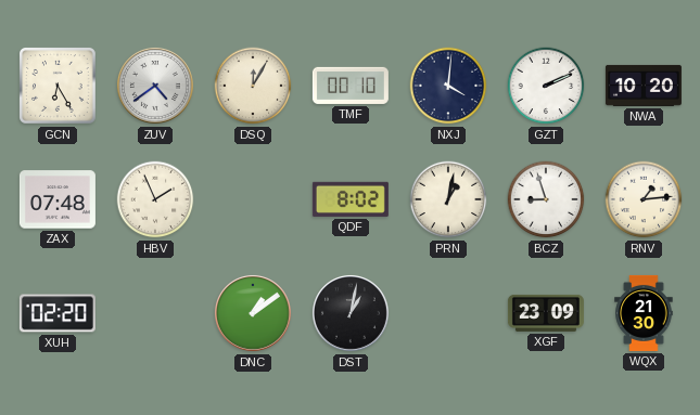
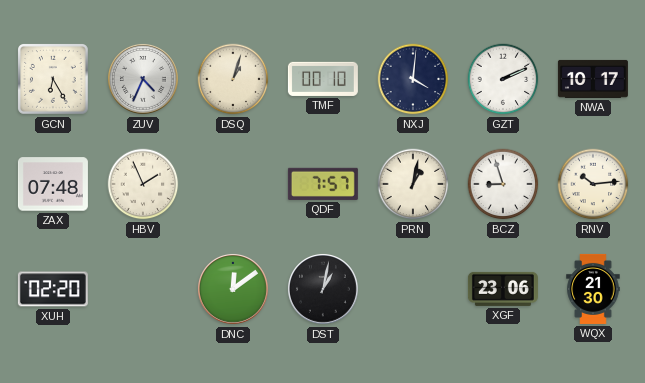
ZUV: 4:39 -> 4:34 (143, 79)
DSQ: 12:05 -> 1:03 (233, 79)
NWA: 10:20 -> 10:17 (593, 79)
QDF: 8:02 -> 7:57 (323, 184)
RNV: 1:14 -> 10:14 (593, 184)
DNC: 1:09 -> 12:09 (233, 289)
XGF: 23:09 -> 23:06 (503, 289)
